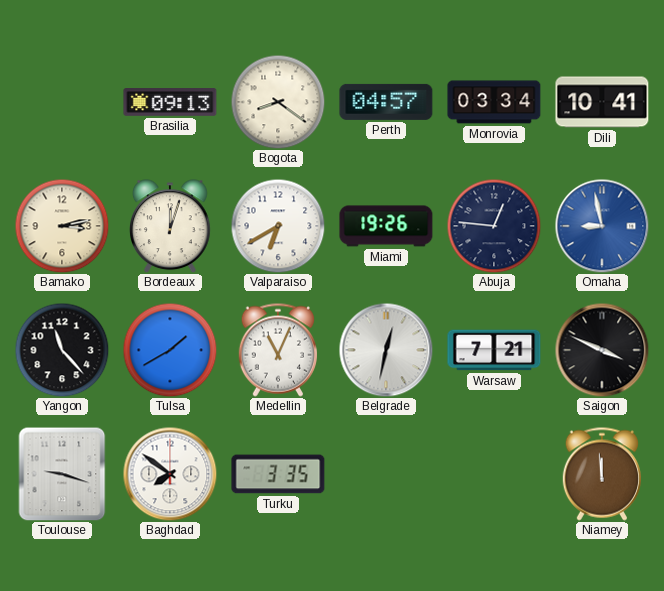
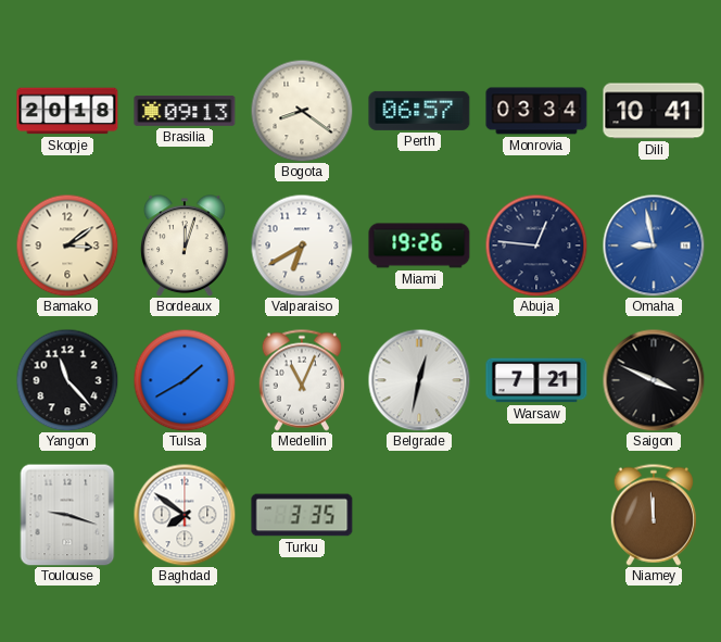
Skopje: none -> 20:18 (67, 111)
Perth: 04:57 -> 06:57 (419, 111)
Bamako: 3:13 -> 3:09 (67, 246)
